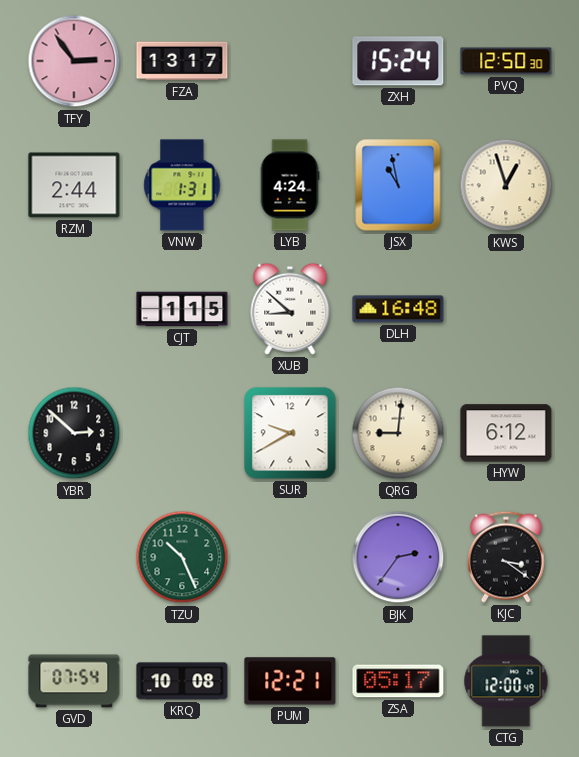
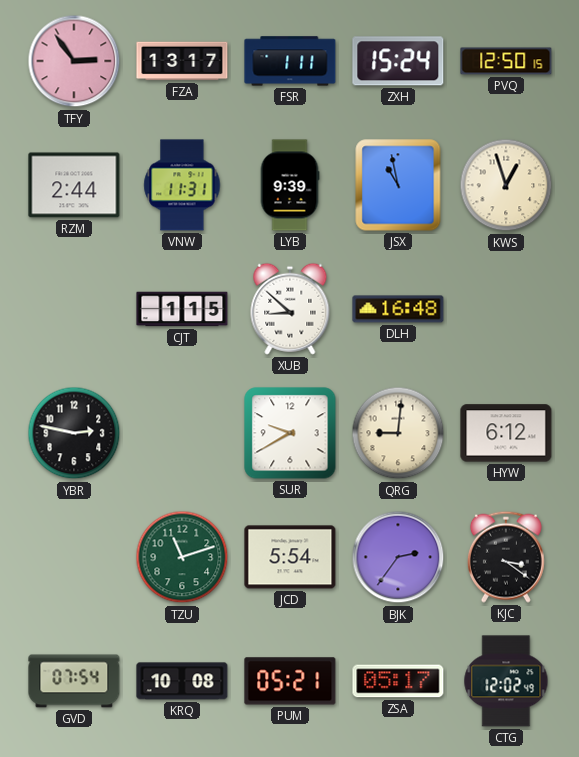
FSR: none -> 1:11 (290, 61)
PVQ: 12:50:30 -> 12:50:15 (506, 61)
VNW: 1:31 -> 11:31 (182, 185)
LYB: 4:24 -> 9:39 (290, 185)
YBR: 2:52 -> 2:47 (74, 433)
TZU: 10:26 -> 11:12 (182, 557)
JCD: none -> 5:54 (290, 557)
PUM: 12:21 -> 05:21 (290, 681)
CTG: 12:00 -> 12:02 (506, 681)
